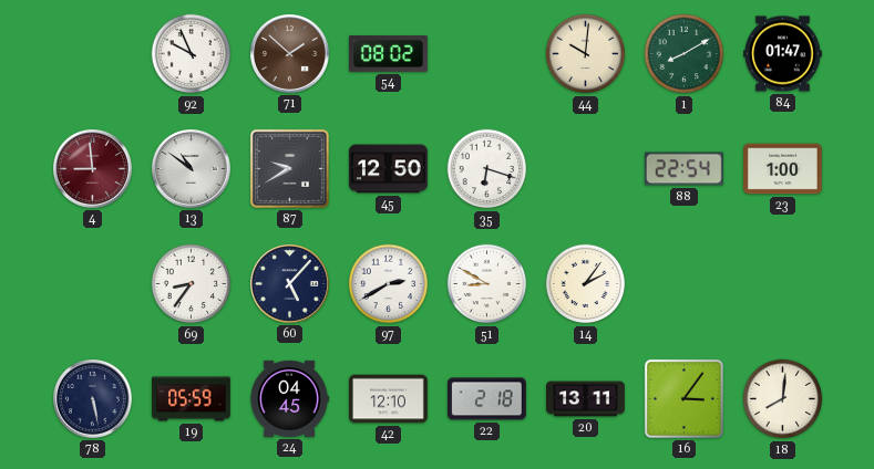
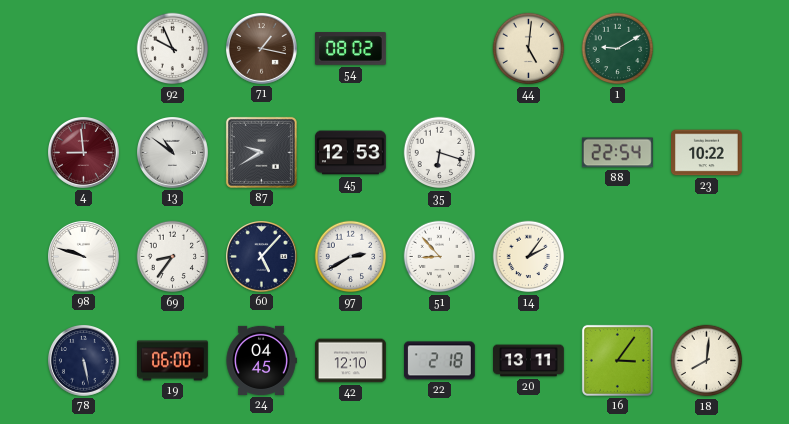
71: 1:52 -> 1:17 (262, 49)
44: 10:01 -> 5:01 (529, 49)
1: 8:10 -> 9:10 (618, 49)
84: 01:47 -> none (782, 54)
45: 12:50 -> 12:53 (350, 153)
23: 1:00 -> 10:22 (707, 153)
98: none -> 9:48 (84, 257)
51: 8:50 -> 8:53 (440, 257)
19: 05:59 -> 06:00 (173, 361)
